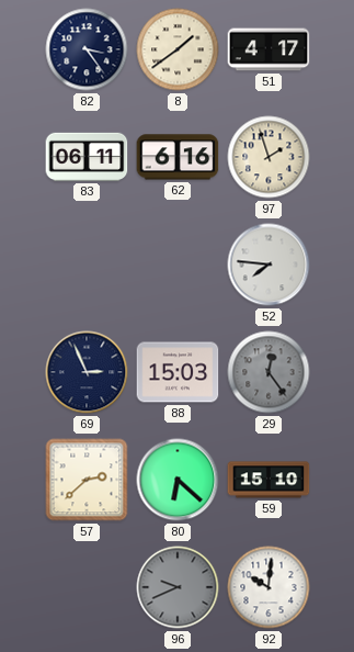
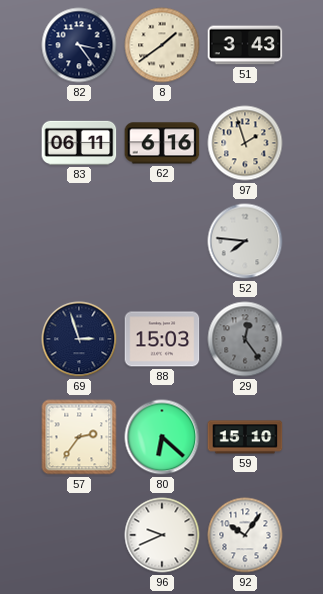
51: 4:17 -> 3:43 (245, 45)
69: 2:56 -> 2:57 (79, 339)
57: 2:38 -> 2:36 (79, 437)
96 dial: grey -> white (162, 535)
92: 10:01 -> 10:06 (245, 535)
